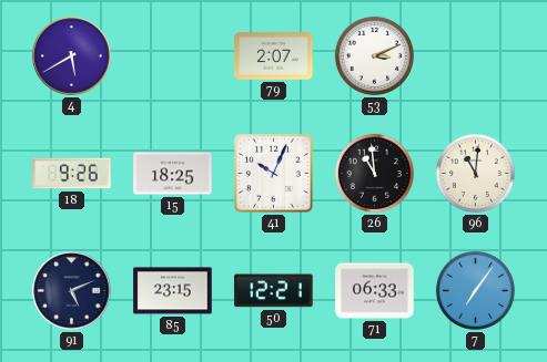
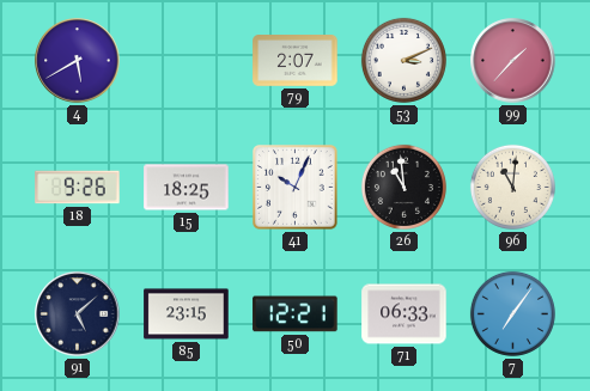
99: none -> 1:37 (513, 61)
91: 5:11 -> 5:08 (78, 314)
